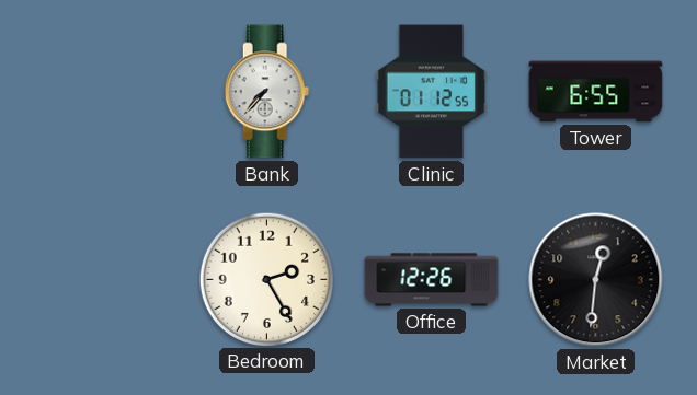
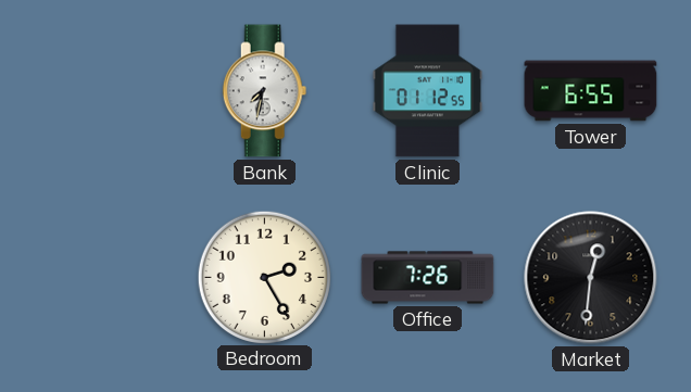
Bank: 7:37 -> 7:32 (265, 91)
Office: 12:26 -> 7:26 (428, 278)
